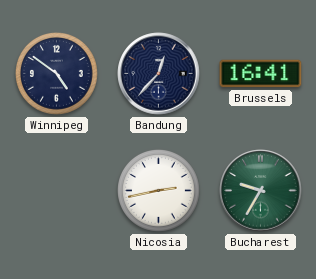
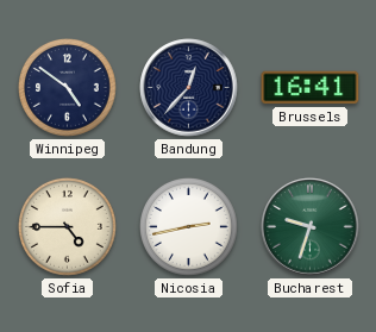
Sofia: none -> 4:45 (68, 227)
Bucharest: 9:35 -> 9:33 (311, 227)
